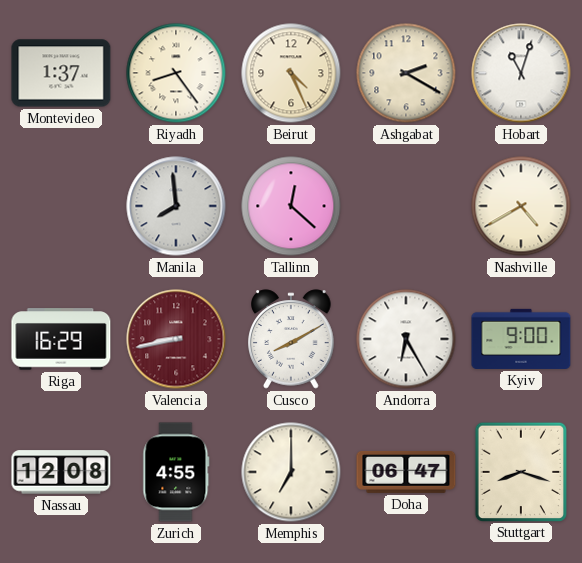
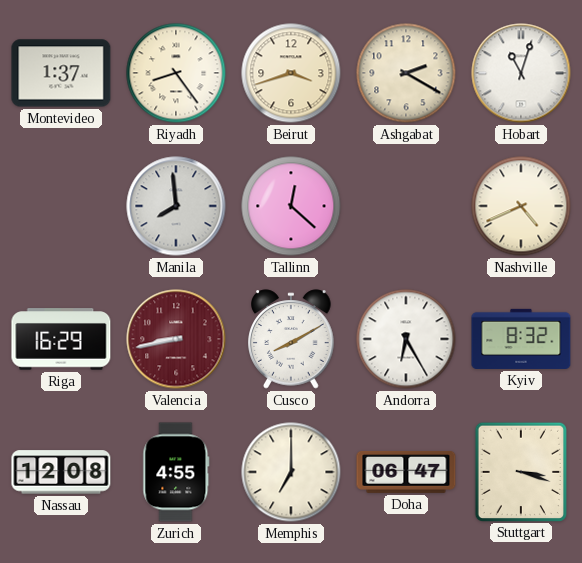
Beirut: 4:26 -> 3:42 (291, 73)
Nashville: 4:40 -> 4:41 (521, 206)
Kyiv: 9:00 -> 8:32 (521, 339)
Stuttgart: 8:18 -> 3:18 (520, 471)
